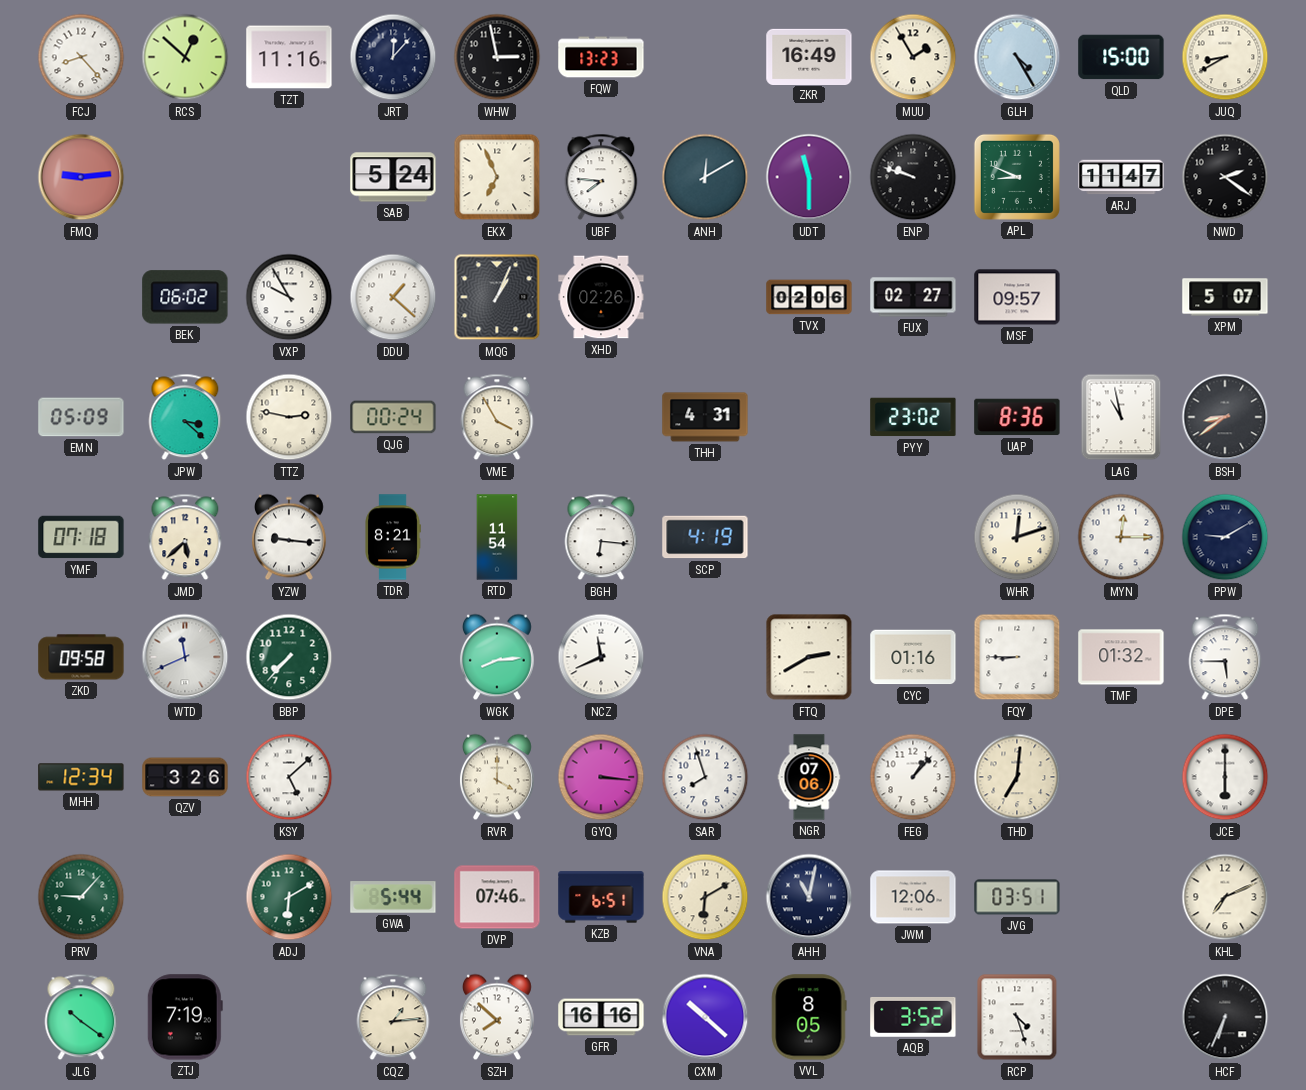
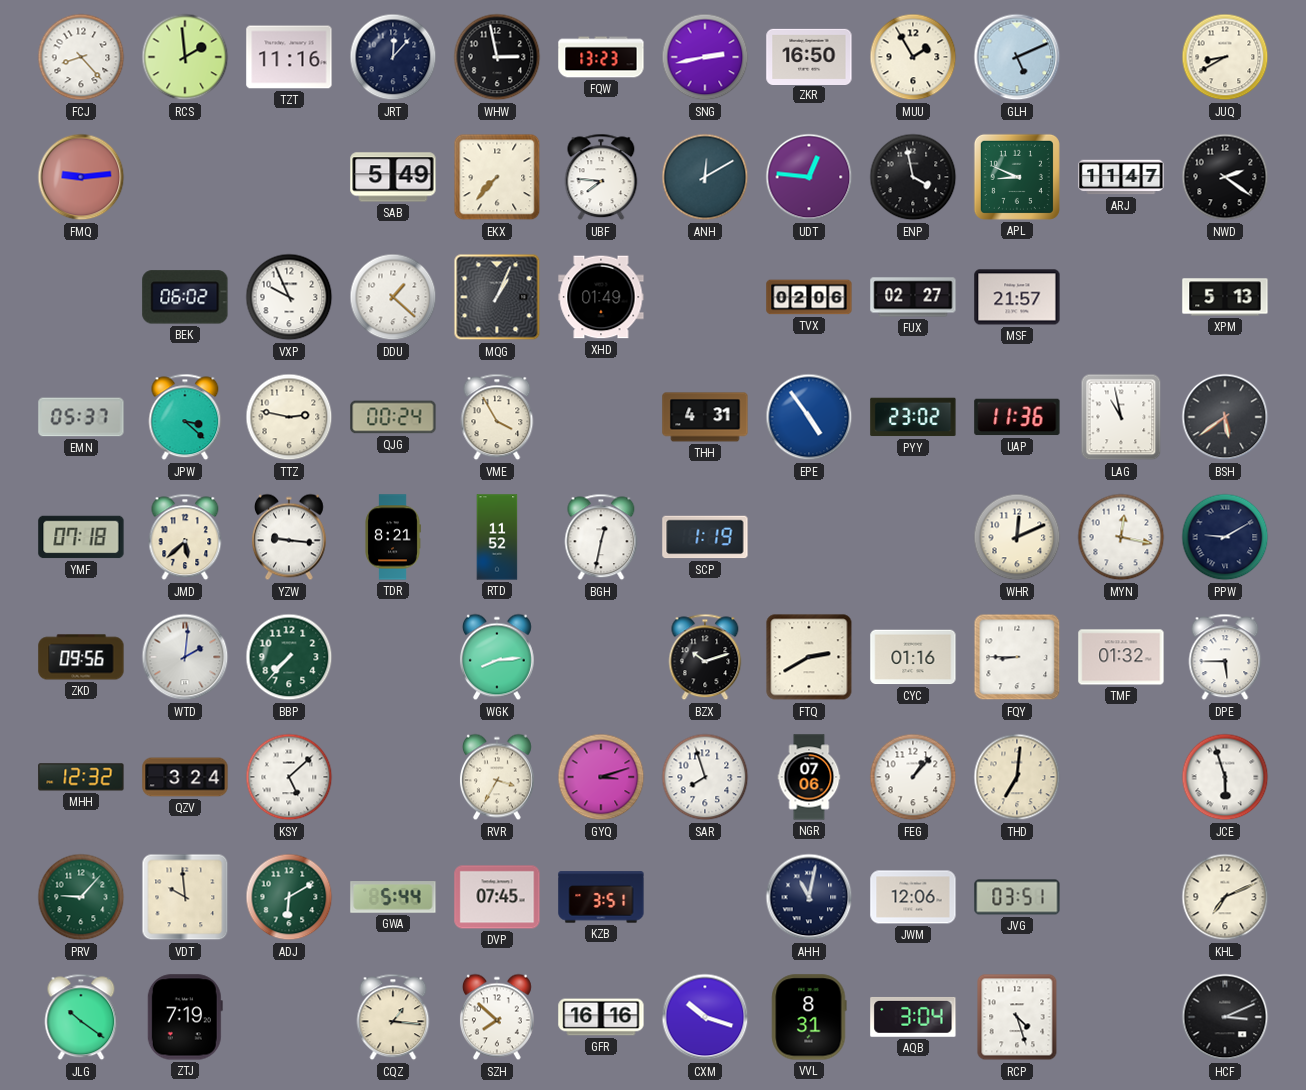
RCS: 12:52 -> 1:59 (185, 57)
SNG: none -> 2:43 (705, 57)
ZKR: 16:49 -> 16:50 (809, 56)
GLH: 4:25 -> 5:11 (1017, 57)
QLD: 15:00 -> none (1121, 57)
SAB: 5:24 -> 5:49 (393, 177)
EKX: 6:56 -> 7:37 (497, 177)
UDT: 11:30 -> 12:46 (809, 177)
ENP: 9:48 -> 3:58 (913, 177)
VXP: 9:55 -> 9:56 (289, 297)
XHD: 02:26 -> 01:49 (601, 297)
MSF: 09:57 -> 21:57 (1017, 297)
XPM: 5:07 -> 5:13 (1225, 297)
EMN: 05:09 -> 05:37 (81, 417)
EPE: none -> 4:54 (809, 417)
UAP: 8:36 -> 11:36 (1017, 417)
BSH: 8:39 -> 5:39 (1225, 417)
RTD: 11:54 -> 11:52 (497, 537)
BGH: 6:16 -> 12:32 (601, 537)
SCP: 4:19 -> 1:19 (705, 537)
WHR: 12:12 -> 12:11 (1017, 537)
MYN: 12:15 -> 12:17 (1121, 537)
ZKD: 09:58 -> 09:56 (81, 657)
WTD: 11:41 -> 2:01 (185, 657)
NCZ: 11:41 -> none (601, 657)
BZX: none -> 10:12 (705, 657)
MHH: 12:34 -> 12:32 (81, 777)
QZV: 3:26 -> 3:24 (185, 777)
RVR: 4:00 -> 3:35 (497, 777)
GYQ: 3:16 -> 3:12 (601, 777)
JCE: 6:00 -> 5:57 (1225, 777)
VDT: none -> 9:59 (185, 897)
DVP: 07:46 -> 07:45 (497, 897)
KZB: 6:51 -> 3:51 (601, 897)
VNA: 6:10 -> none (705, 897)
CQZ: 1:14 -> 1:16 (393, 1017)
CXM: 10:22 -> 10:18 (705, 1017)
VVL: 8:05 -> 8:31 (809, 1017)
AQB: 3:52 -> 3:04 (913, 1017)
HCF: 6:34 -> 3:11 (1225, 1017)
